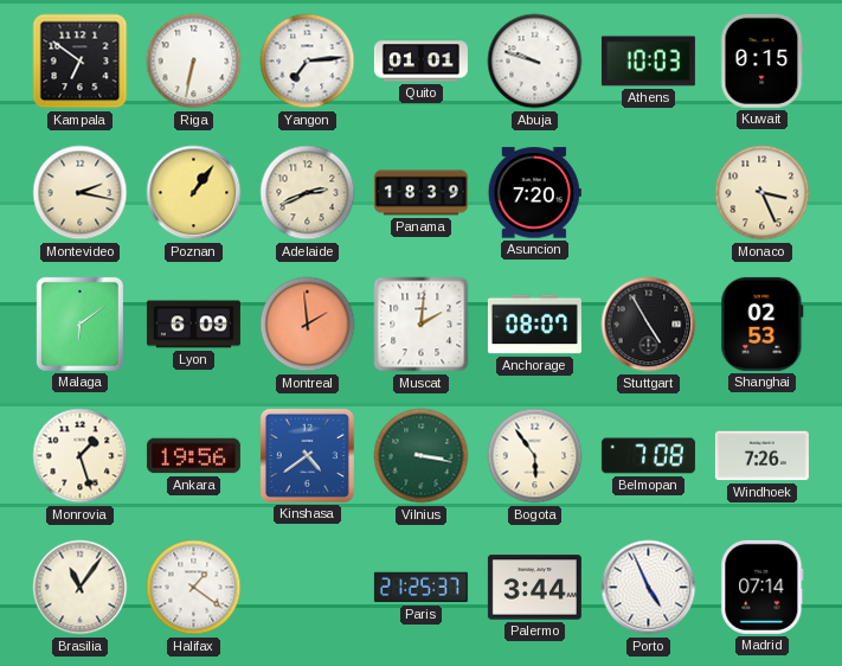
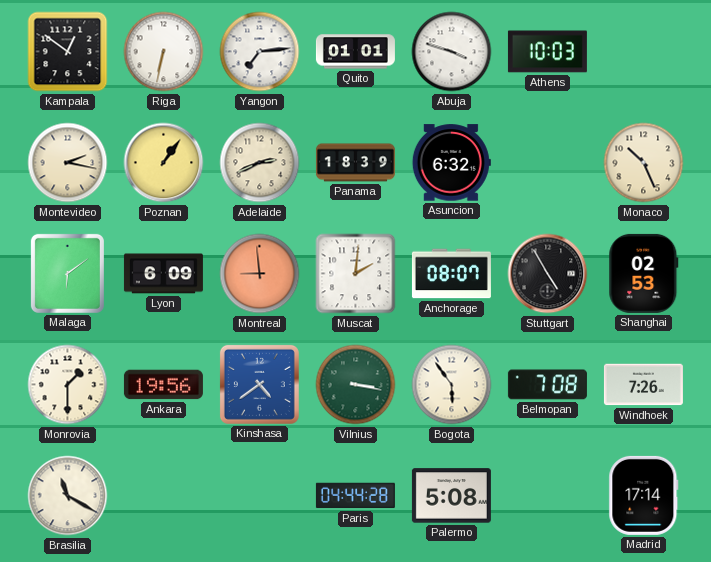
Kampala: 6:51 -> 12:51 (68, 52)
Abuja: 9:48 -> 3:48 (452, 52)
Kuwait: 0:15 -> none (761, 60)
Asuncion: 7:20 -> 6:32 (451, 163)
Monaco: 3:26 -> 10:26 (644, 163)
Montreal: 1:59 -> 8:59 (260, 274)
Monrovia: 1:27 -> 1:30 (68, 385)
Brasilia: 11:06 -> 11:20 (68, 496)
Halifax: 1:21 -> none (194, 588)
Paris: 21:25 -> 04:44 (355, 496)
Palermo: 3:44 -> 5:08 (451, 496)
Porto: 4:56 -> none (649, 588)
Madrid: 07:14 -> 17:14 (644, 495)
